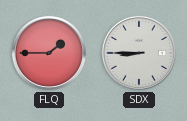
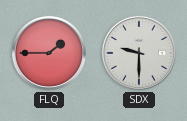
SDX: 8:45 -> 9:30 (139, 53)
